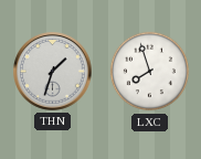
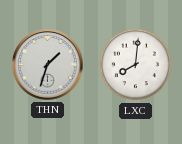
LXC: 7:57 -> 8:01 (136, 65)
